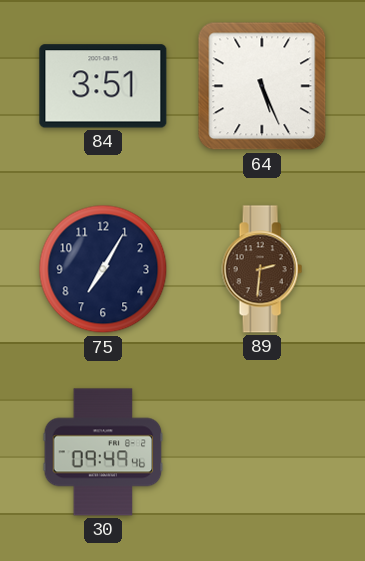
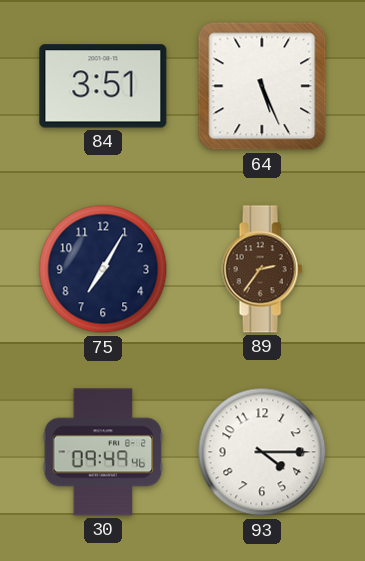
89: 2:31 -> 2:36 (262, 269)
93: none -> 4:15 (262, 452)
